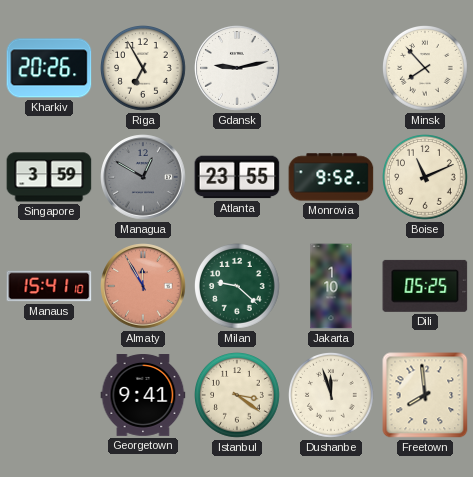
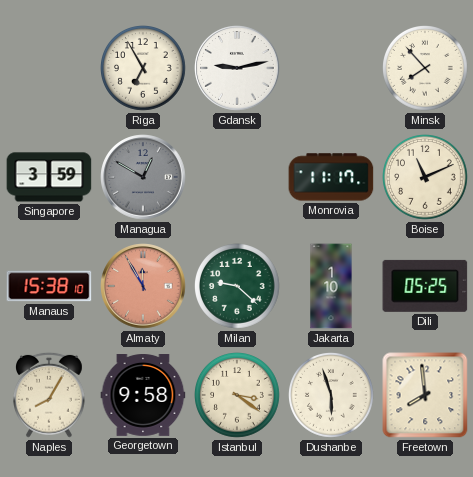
Kharkiv: 20:26 -> none (49, 68)
Atlanta: 23:55 -> none (237, 177)
Monrovia: 9:52 -> 11:17 (331, 177)
Manaus: 15:41 -> 15:38 (49, 286)
Naples: none -> 8:05 (50, 395)
Georgetown: 9:41 -> 9:58 (143, 396)
Dushanbe: 11:57 -> 5:57 (332, 396)
